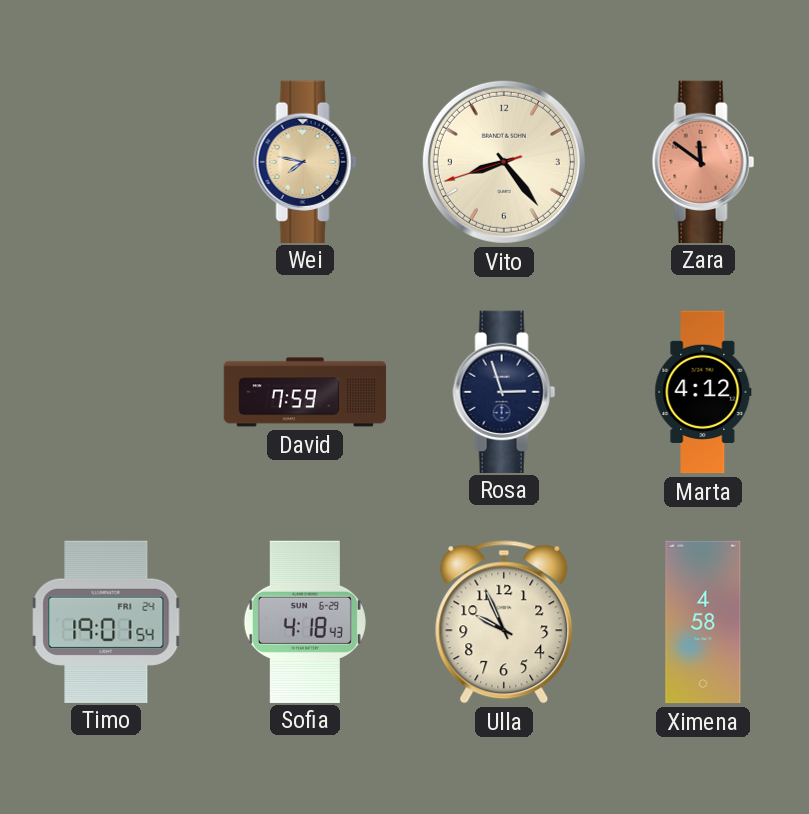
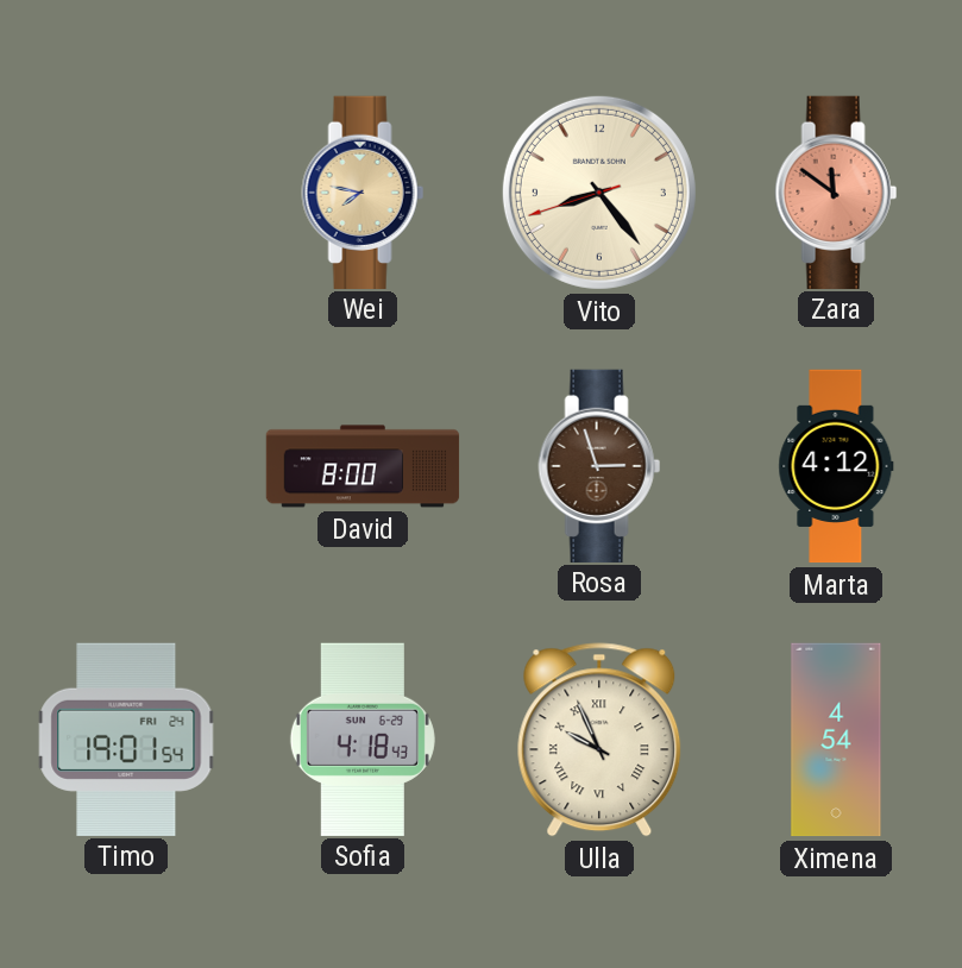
David: 7:59 -> 8:00 (363, 466)
Rosa dial: navy -> brown (599, 465)
Ulla numerals: Arabic -> Roman (599, 740)
Ximena: 4:58 -> 4:54 (836, 740)
